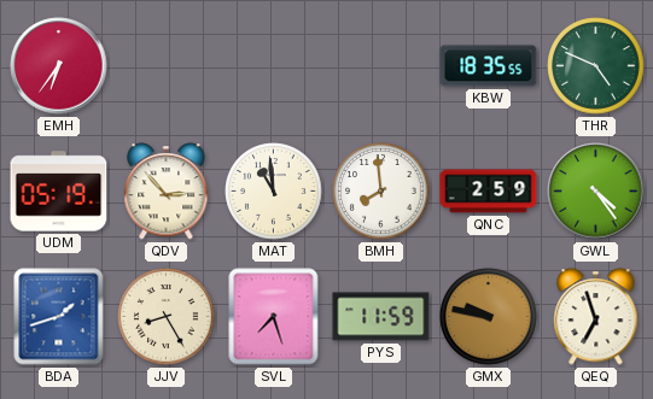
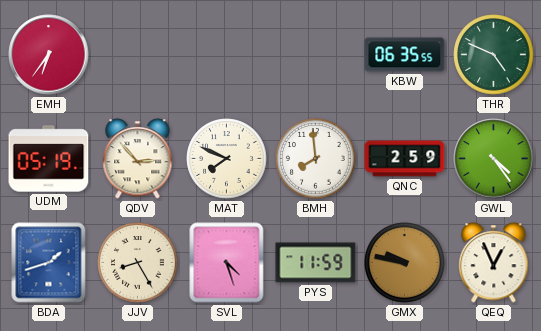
KBW: 18:35 -> 06:35 (405, 55)
MAT: 10:59 -> 7:49 (227, 159)
SVL: 7:27 -> 4:27 (227, 263)
QEQ: 6:57 -> 12:56 (494, 263)
